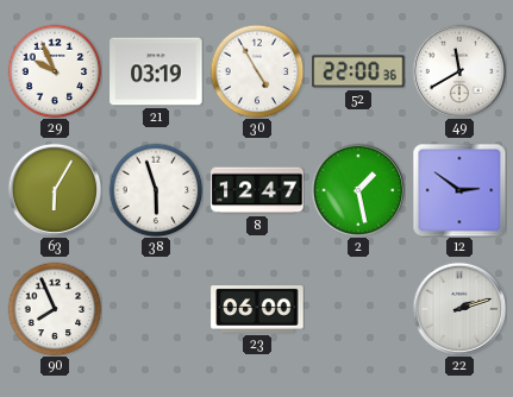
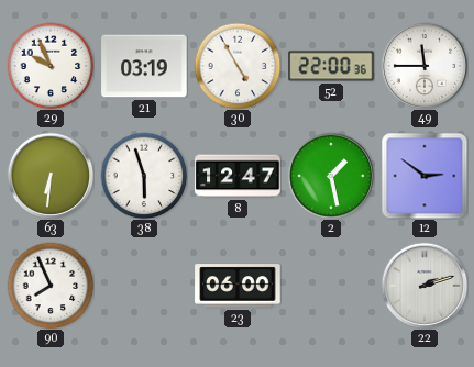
49: 11:40 -> 11:45 (425, 66)
63: 6:05 -> 6:31 (51, 176)
